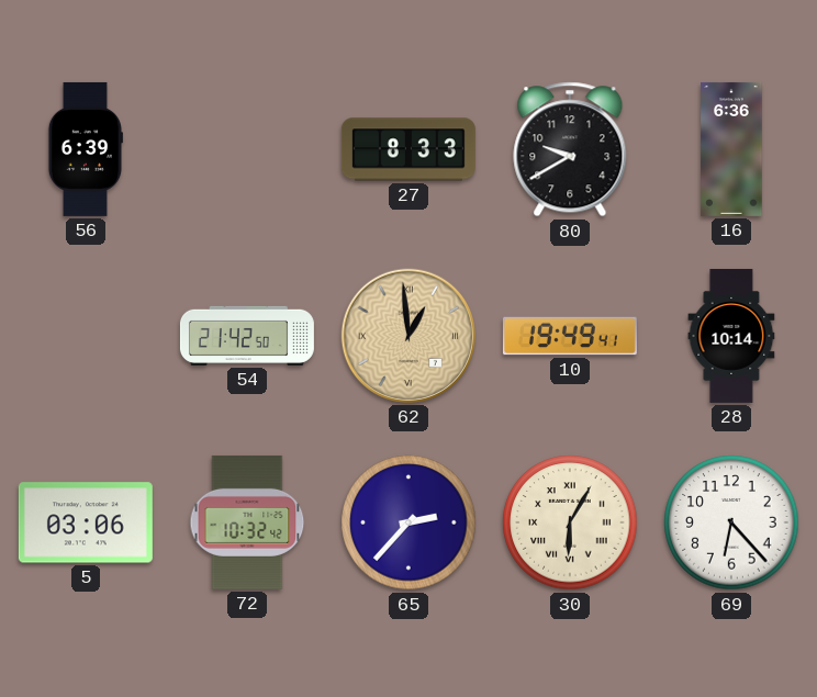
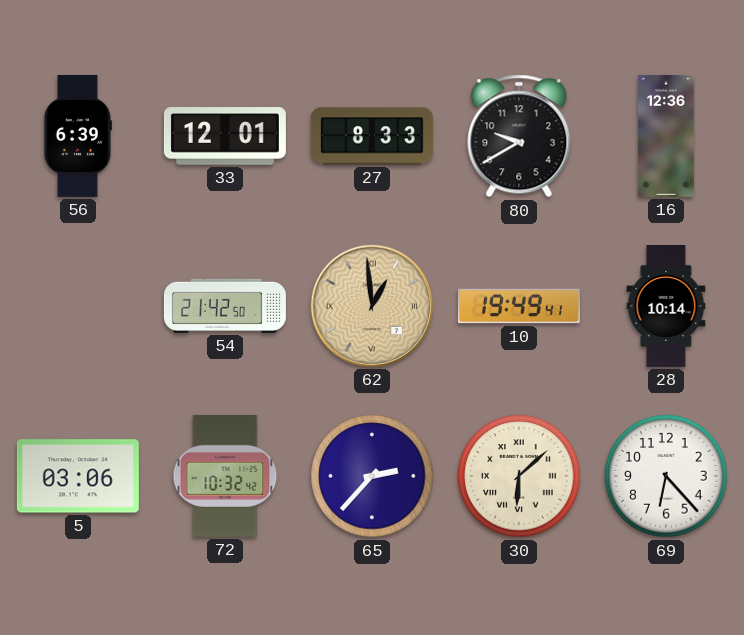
33: none -> 12:01 (225, 136)
16: 6:36 -> 12:36 (666, 136)
30: 6:05 -> 6:08 (519, 476)
